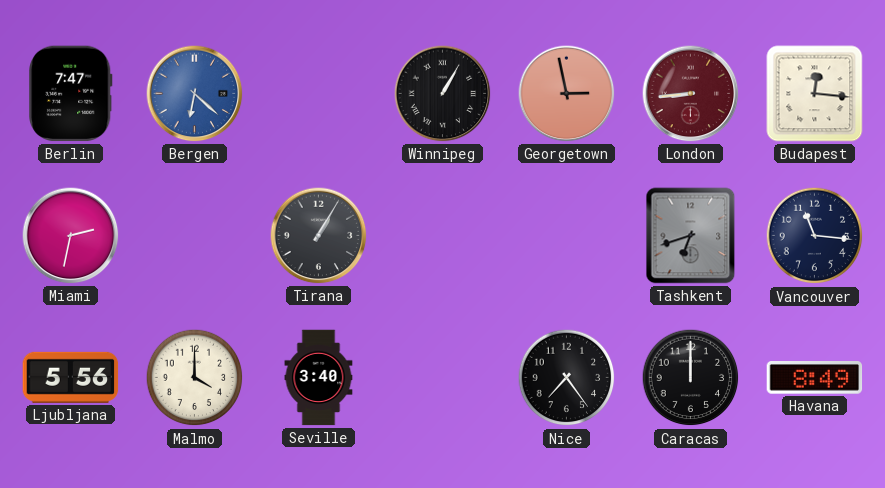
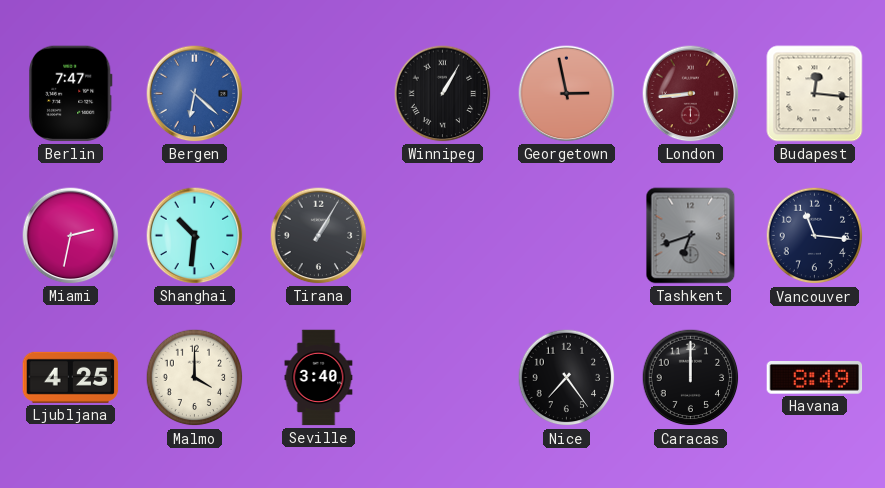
Shanghai: none -> 10:31 (195, 236)
Ljubljana: 5:56 -> 4:25 (71, 377)
